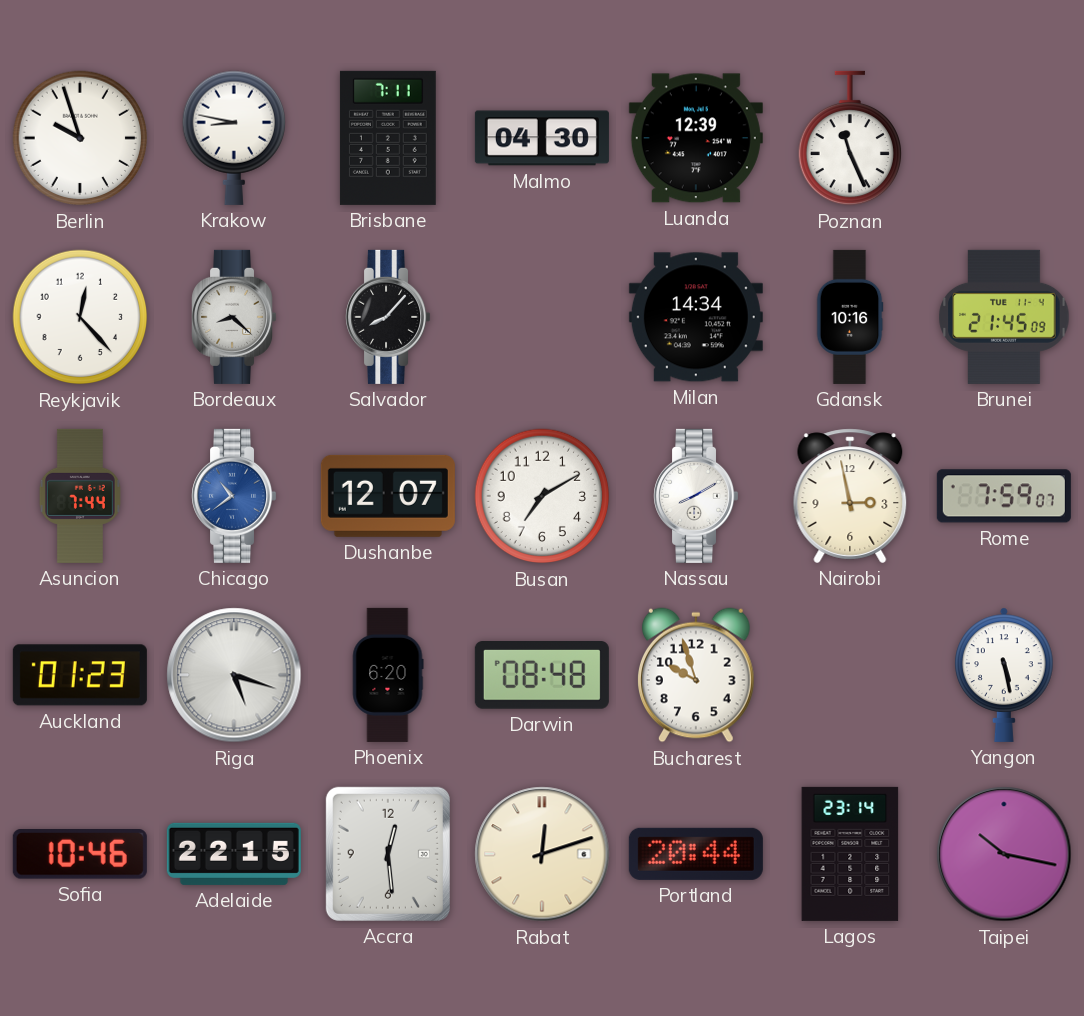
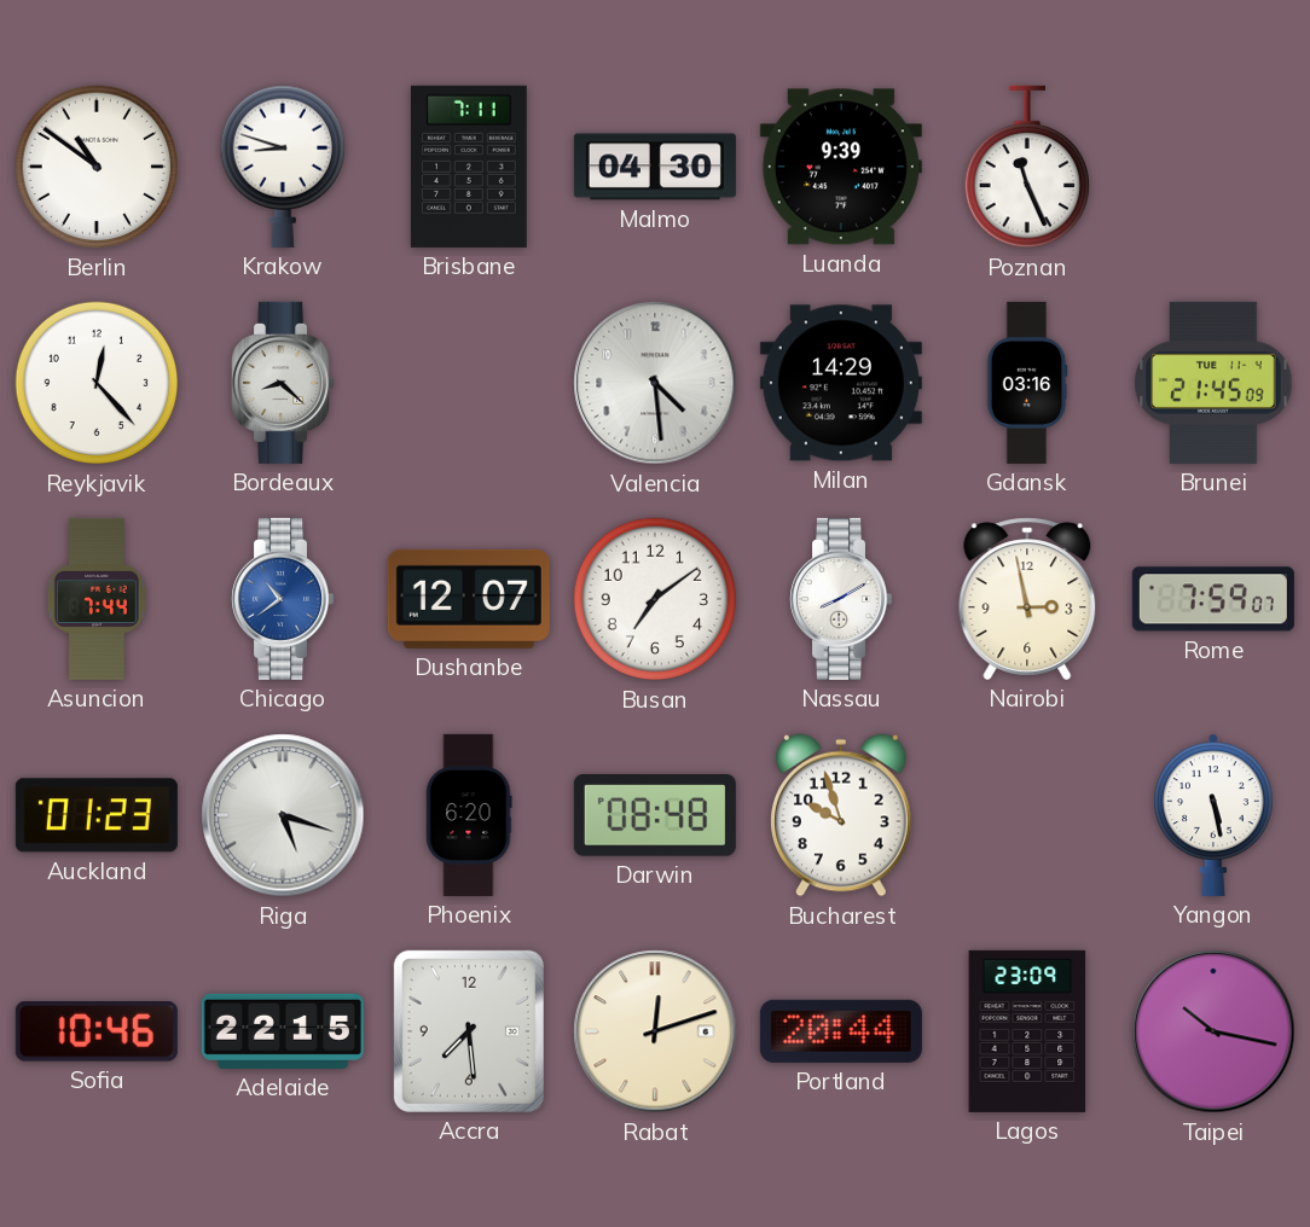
Berlin: 9:57 -> 10:51 (97, 167)
Krakow: 8:47 -> 8:48 (282, 167)
Luanda: 12:39 -> 9:39 (841, 167)
Salvador: 8:07 -> none (388, 317)
Valencia: none -> 4:29 (655, 383)
Milan: 14:34 -> 14:29 (841, 383)
Gdansk: 10:16 -> 03:16 (1027, 383)
Busan: 7:10 -> 7:09 (655, 599)
Accra: 12:29 -> 7:29 (469, 1031)
Lagos: 23:14 -> 23:09 (1027, 1031)
